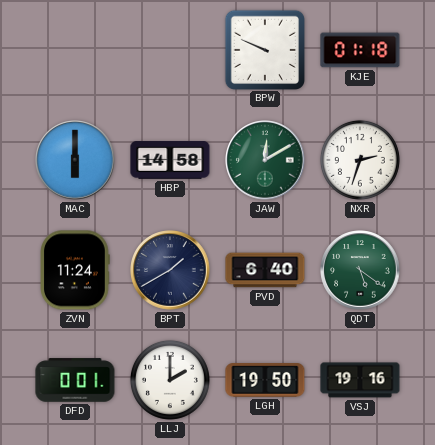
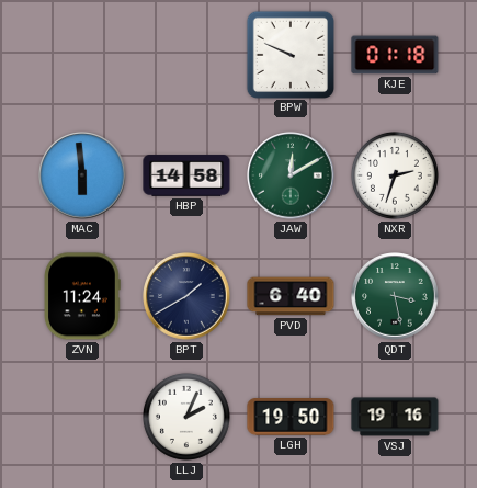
MAC: 6:00 -> 5:59 (82, 175)
QDT: 5:21 -> 3:28 (395, 296)
DFD: 0:01 -> none (75, 380)
LLJ: 2:00 -> 2:04 (186, 417)
